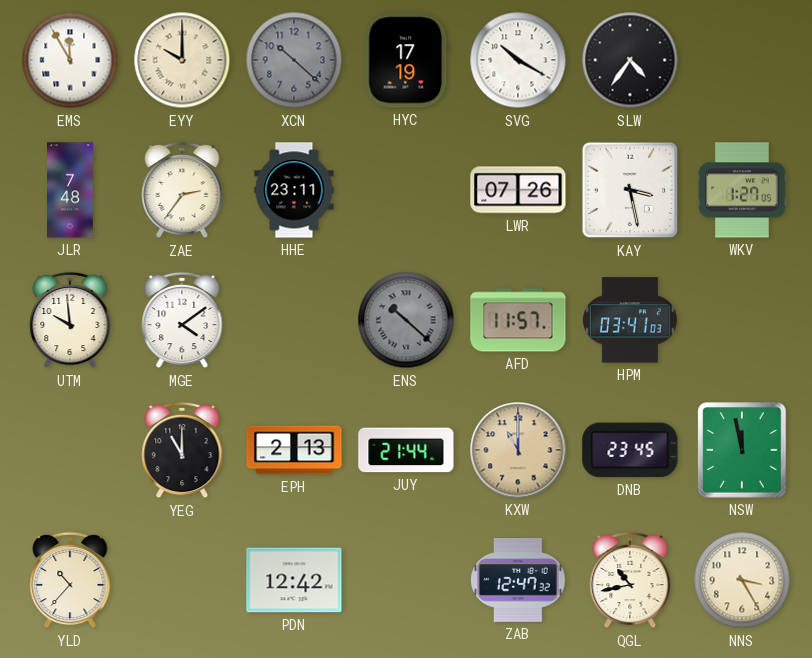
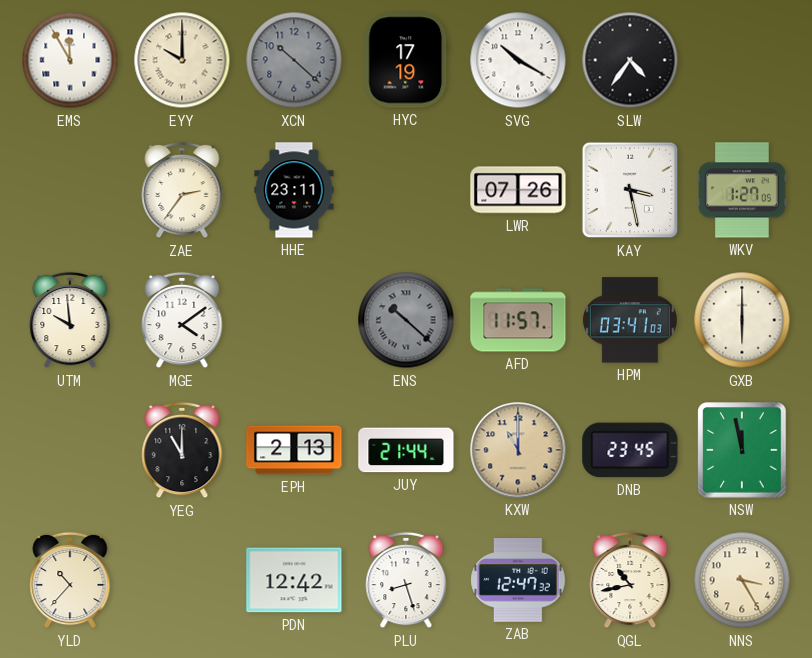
JLR: 7:48 -> none (71, 190)
GXB: none -> 6:00 (742, 320)
PLU: none -> 8:27 (406, 580)
